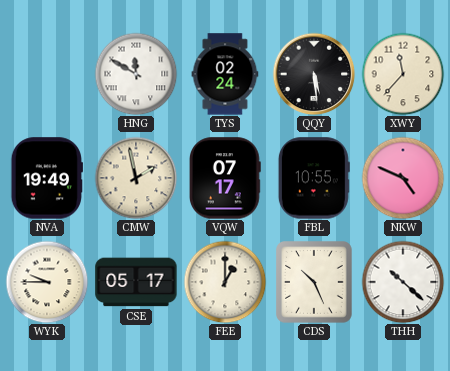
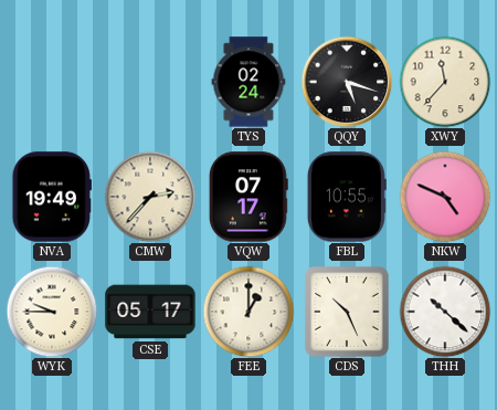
HNG: 11:50 -> none (136, 74)
QQY: 5:29 -> 5:18 (347, 82)
CMW: 1:58 -> 2:37 (150, 197)
